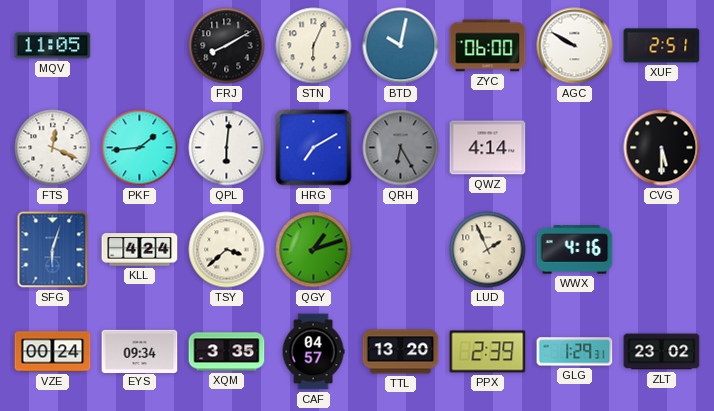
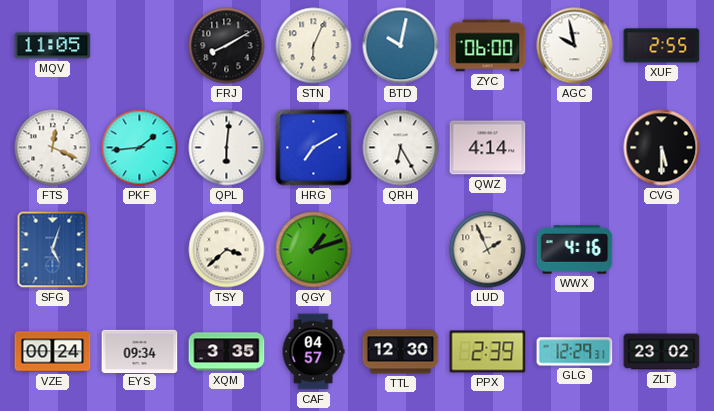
AGC: 9:50 -> 9:58 (575, 46)
XUF: 2:51 -> 2:55 (662, 46)
QRH dial: grey -> white (401, 148)
SFG: 6:03 -> 5:03 (53, 250)
KLL: 4:24 -> none (140, 250)
TTL: 13:20 -> 12:30 (401, 352)
GLG: 1:29 -> 12:29 (575, 352)
